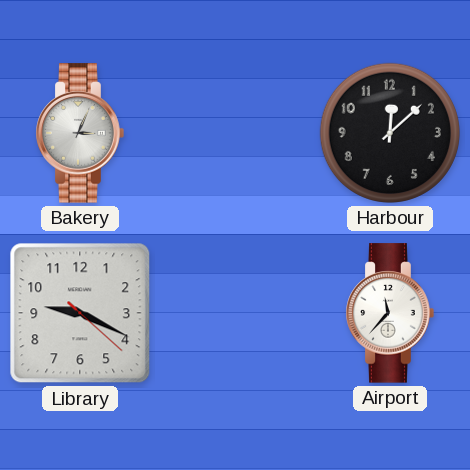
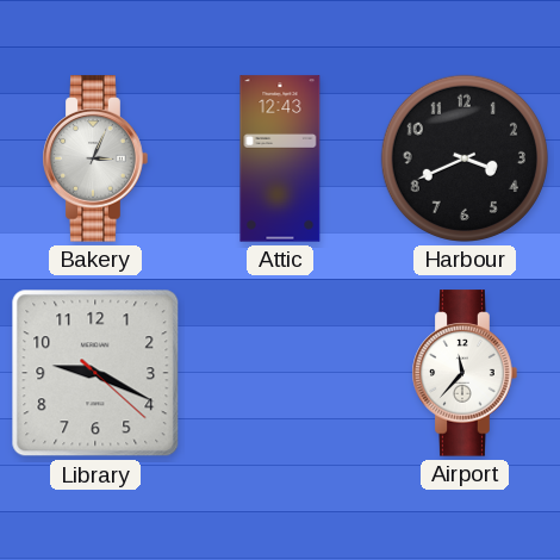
Attic: none -> 12:43 (280, 158)
Harbour: 12:08 -> 3:41 (465, 158)
